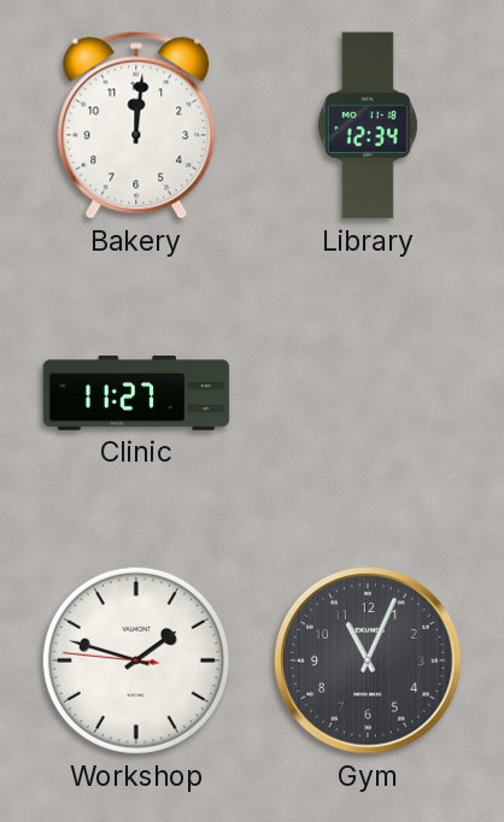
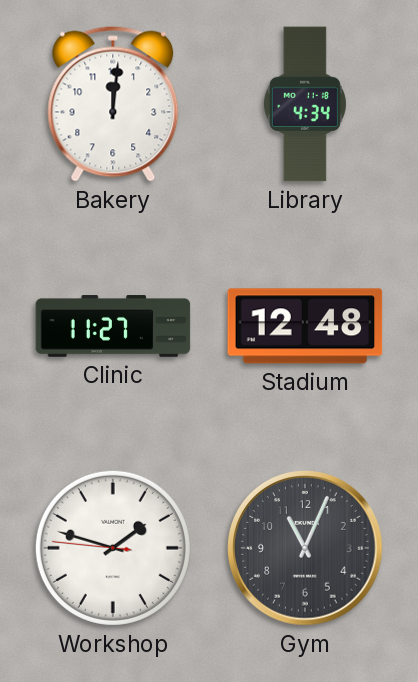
Library: 12:34 -> 4:34 (305, 104)
Stadium: none -> 12:48 (305, 326)
